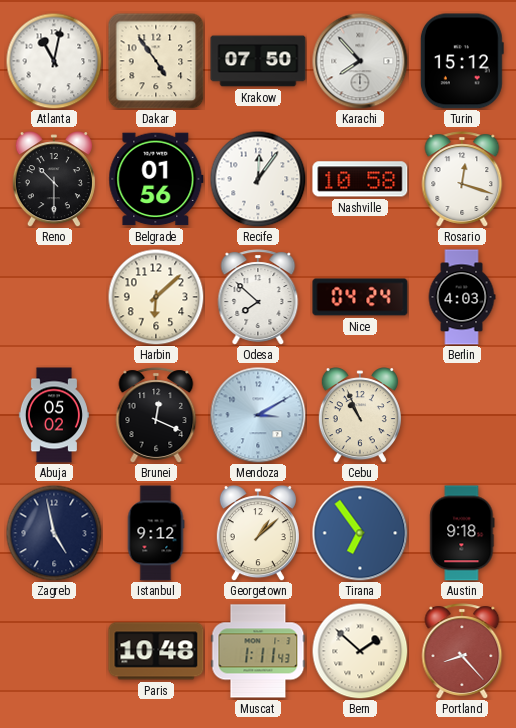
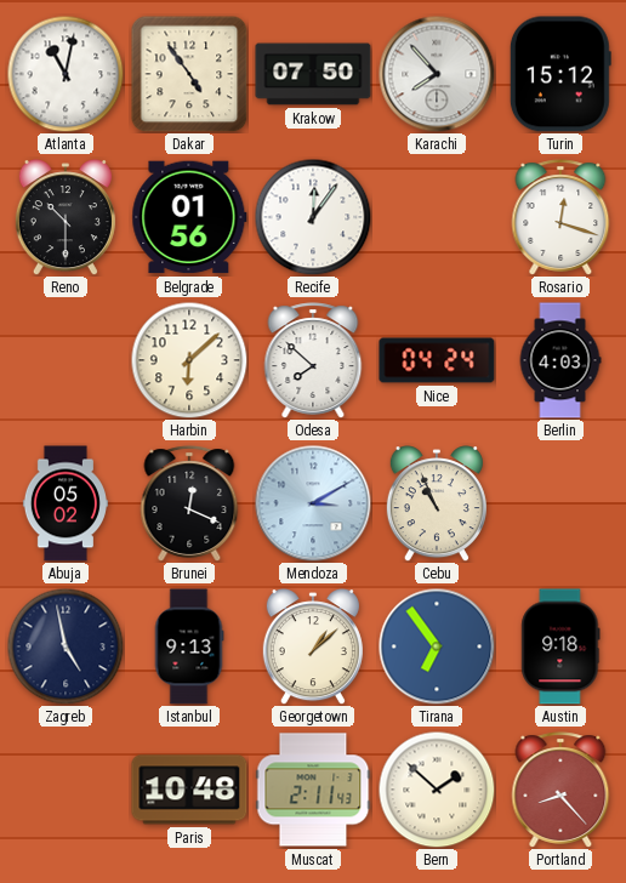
Nashville: 10:58 -> none (360, 179)
Istanbul: 9:12 -> 9:13 (189, 646)
Muscat: 1:11 -> 2:11 (313, 790)
